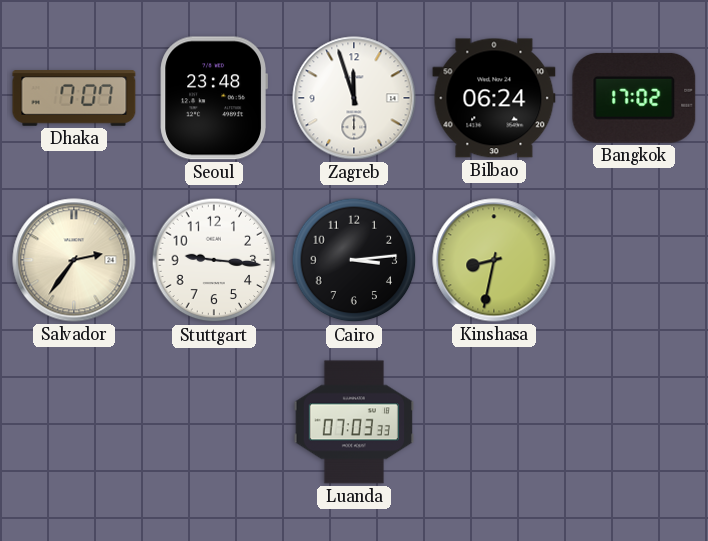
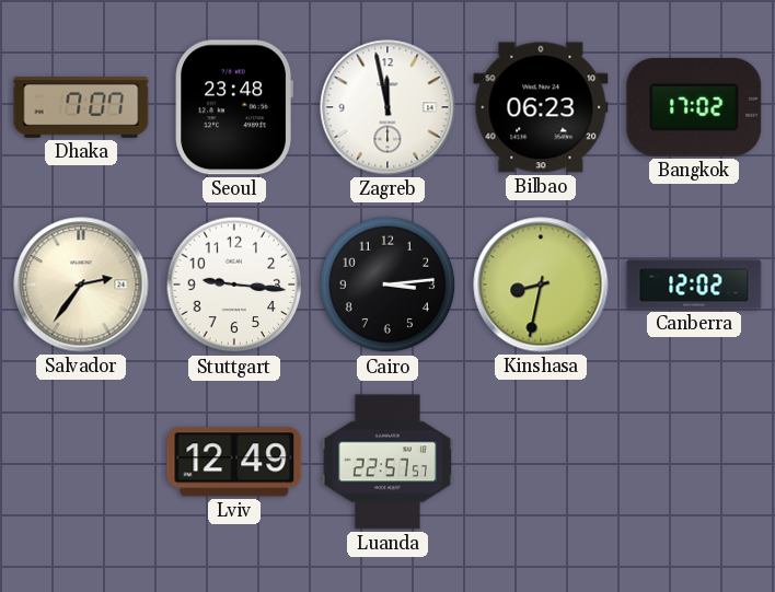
Zagreb: 11:57 -> 11:58 (387, 107)
Bilbao: 06:24 -> 06:23 (541, 107)
Canberra: none -> 12:02 (694, 285)
Lviv: none -> 12:49 (234, 462)
Luanda: 07:03 -> 22:57 (387, 462)
